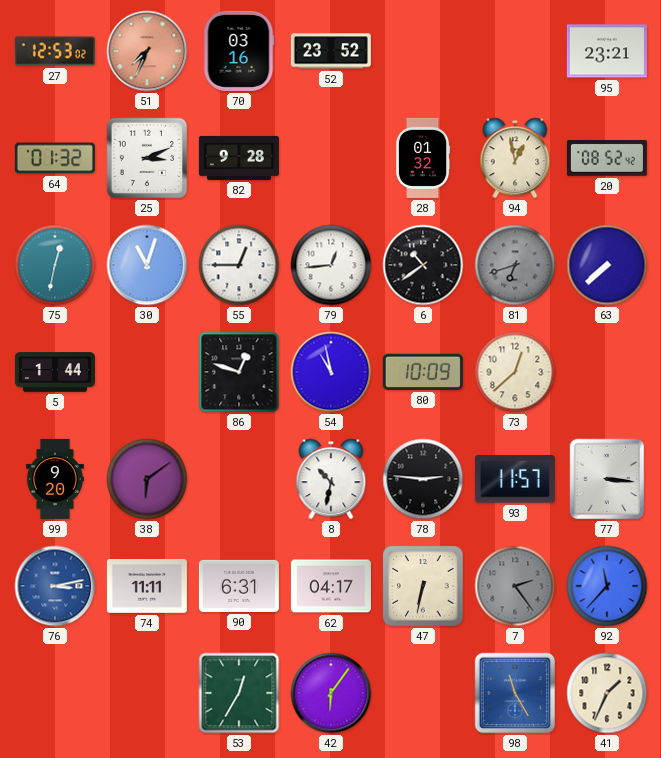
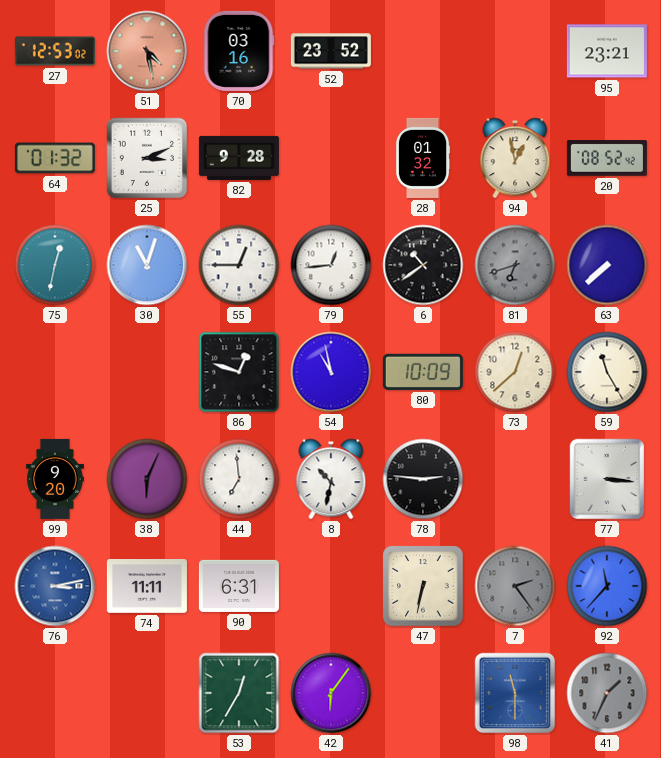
51: 7:34 -> 4:28 (147, 51)
5: 1:44 -> none (55, 372)
59: none -> 11:25 (607, 372)
38: 6:09 -> 6:04 (147, 479)
44: none -> 6:59 (239, 479)
93: 11:57 -> none (515, 479)
62: 04:17 -> none (331, 586)
98: 11:25 -> 11:30 (515, 693)
41 dial: cream -> grey (607, 693)
